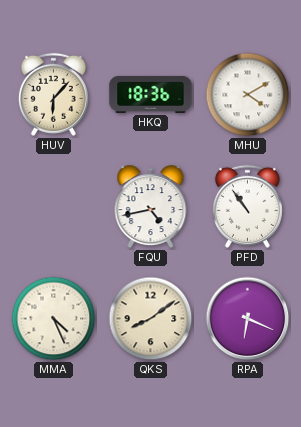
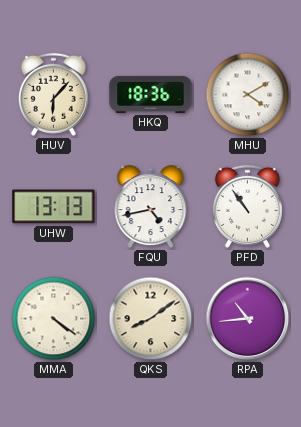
UHW: none -> 13:13 (54, 207)
MMA: 4:26 -> 4:21 (54, 319)
RPA: 6:19 -> 10:44 (248, 319)
